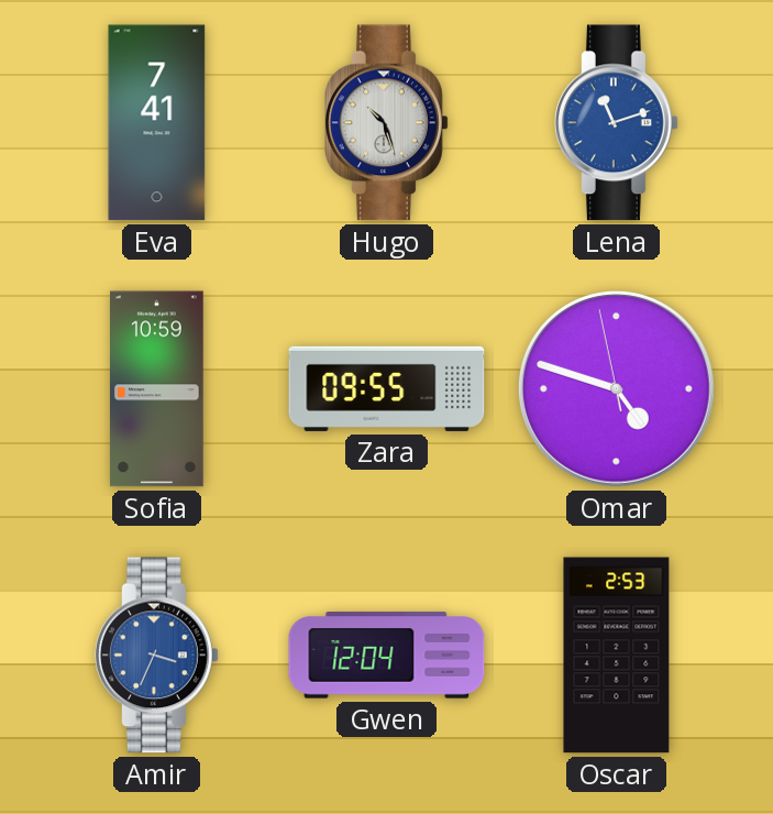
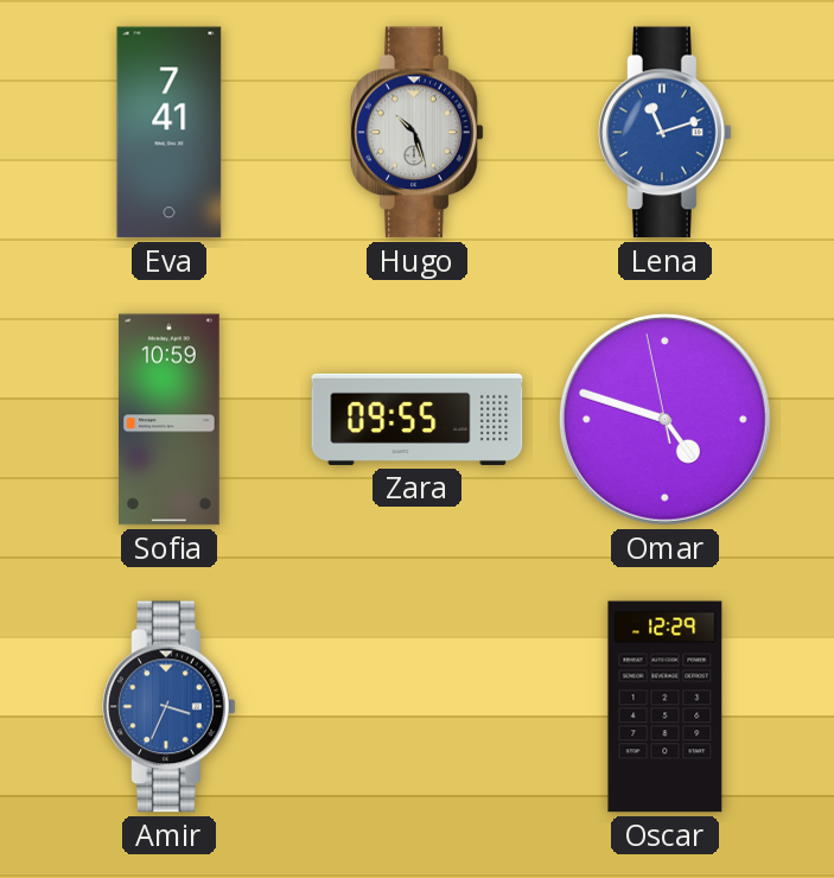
Gwen: 12:04 -> none (387, 656)
Oscar: 2:53 -> 12:29 (666, 707)
